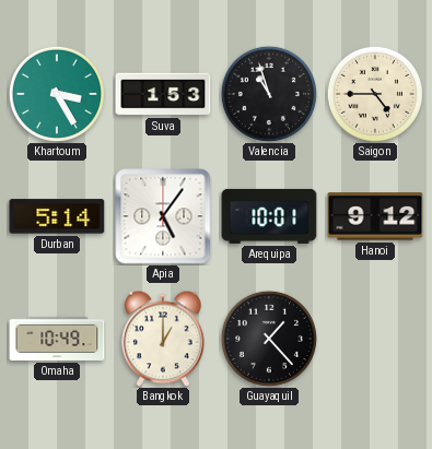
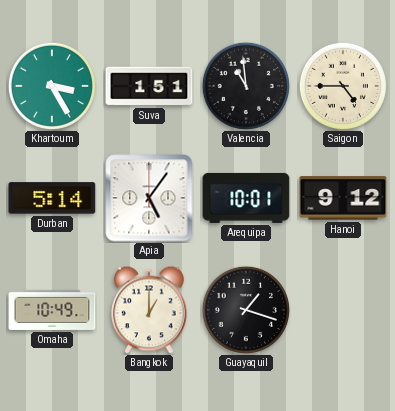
Suva: 1:53 -> 1:51 (149, 86)
Valencia: 10:57 -> 10:59 (246, 86)
Guayaquil: 1:23 -> 1:18 (246, 310)
